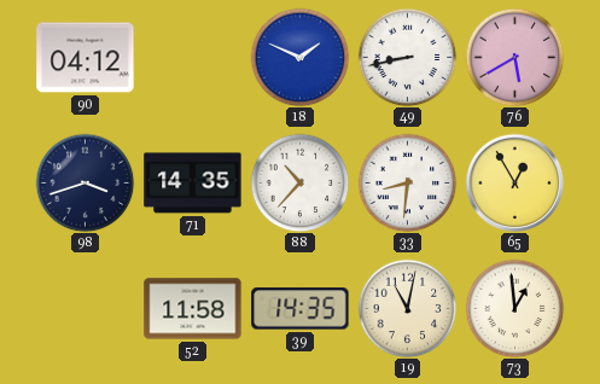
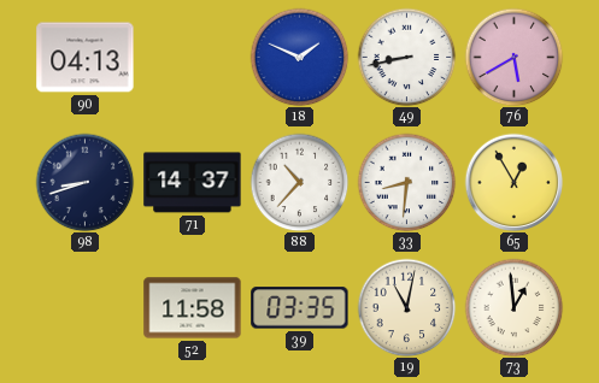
90: 04:12 -> 04:13 (86, 58)
98: 3:42 -> 8:42 (84, 182)
71: 14:35 -> 14:37 (193, 183)
39: 14:35 -> 03:35 (300, 308)
